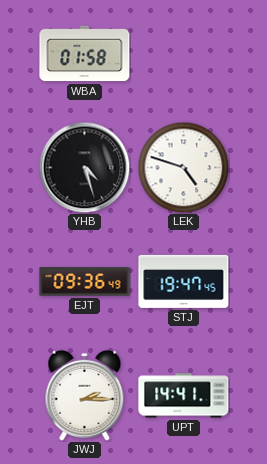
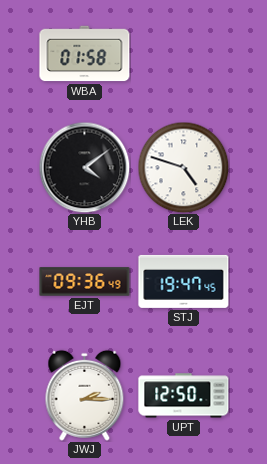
YHB: 4:27 -> 4:09 (84, 167)
UPT: 14:41 -> 12:50 (184, 396)
